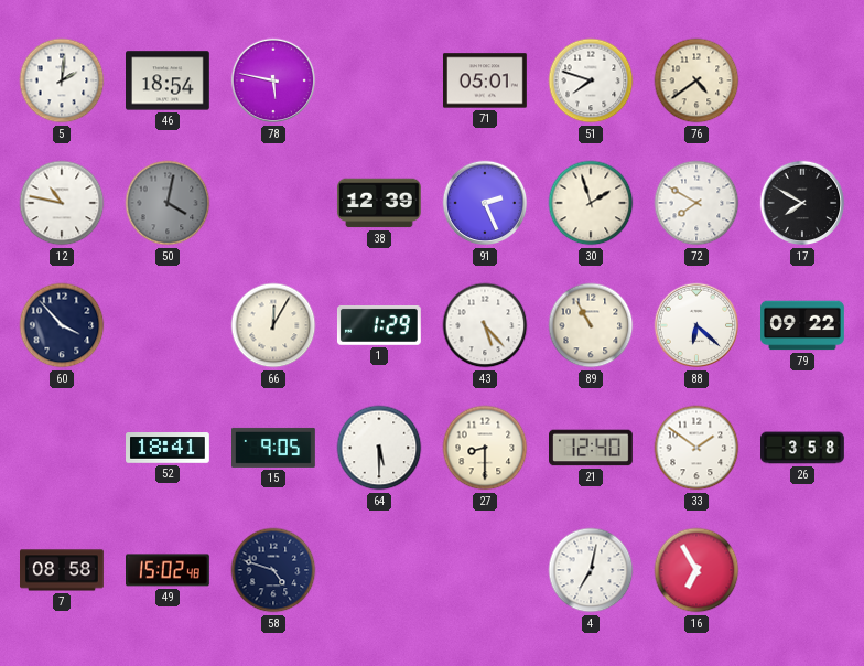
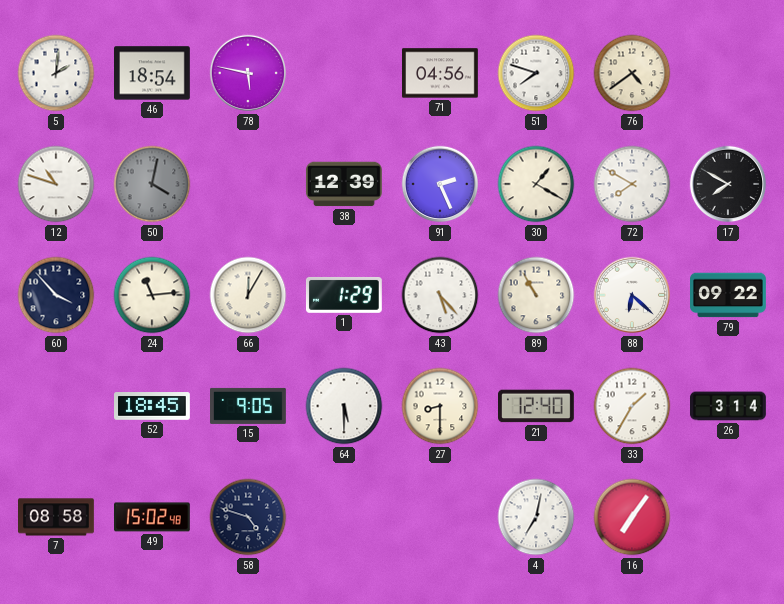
71: 05:01 -> 04:56 (441, 73)
12: 10:47 -> 10:48 (56, 184)
30: 1:57 -> 1:20 (536, 184)
24: none -> 11:14 (152, 295)
52: 18:41 -> 18:45 (153, 406)
33: 1:51 -> 1:35 (632, 406)
26: 3:58 -> 3:14 (729, 406)
16: 6:55 -> 7:06 (632, 517)
